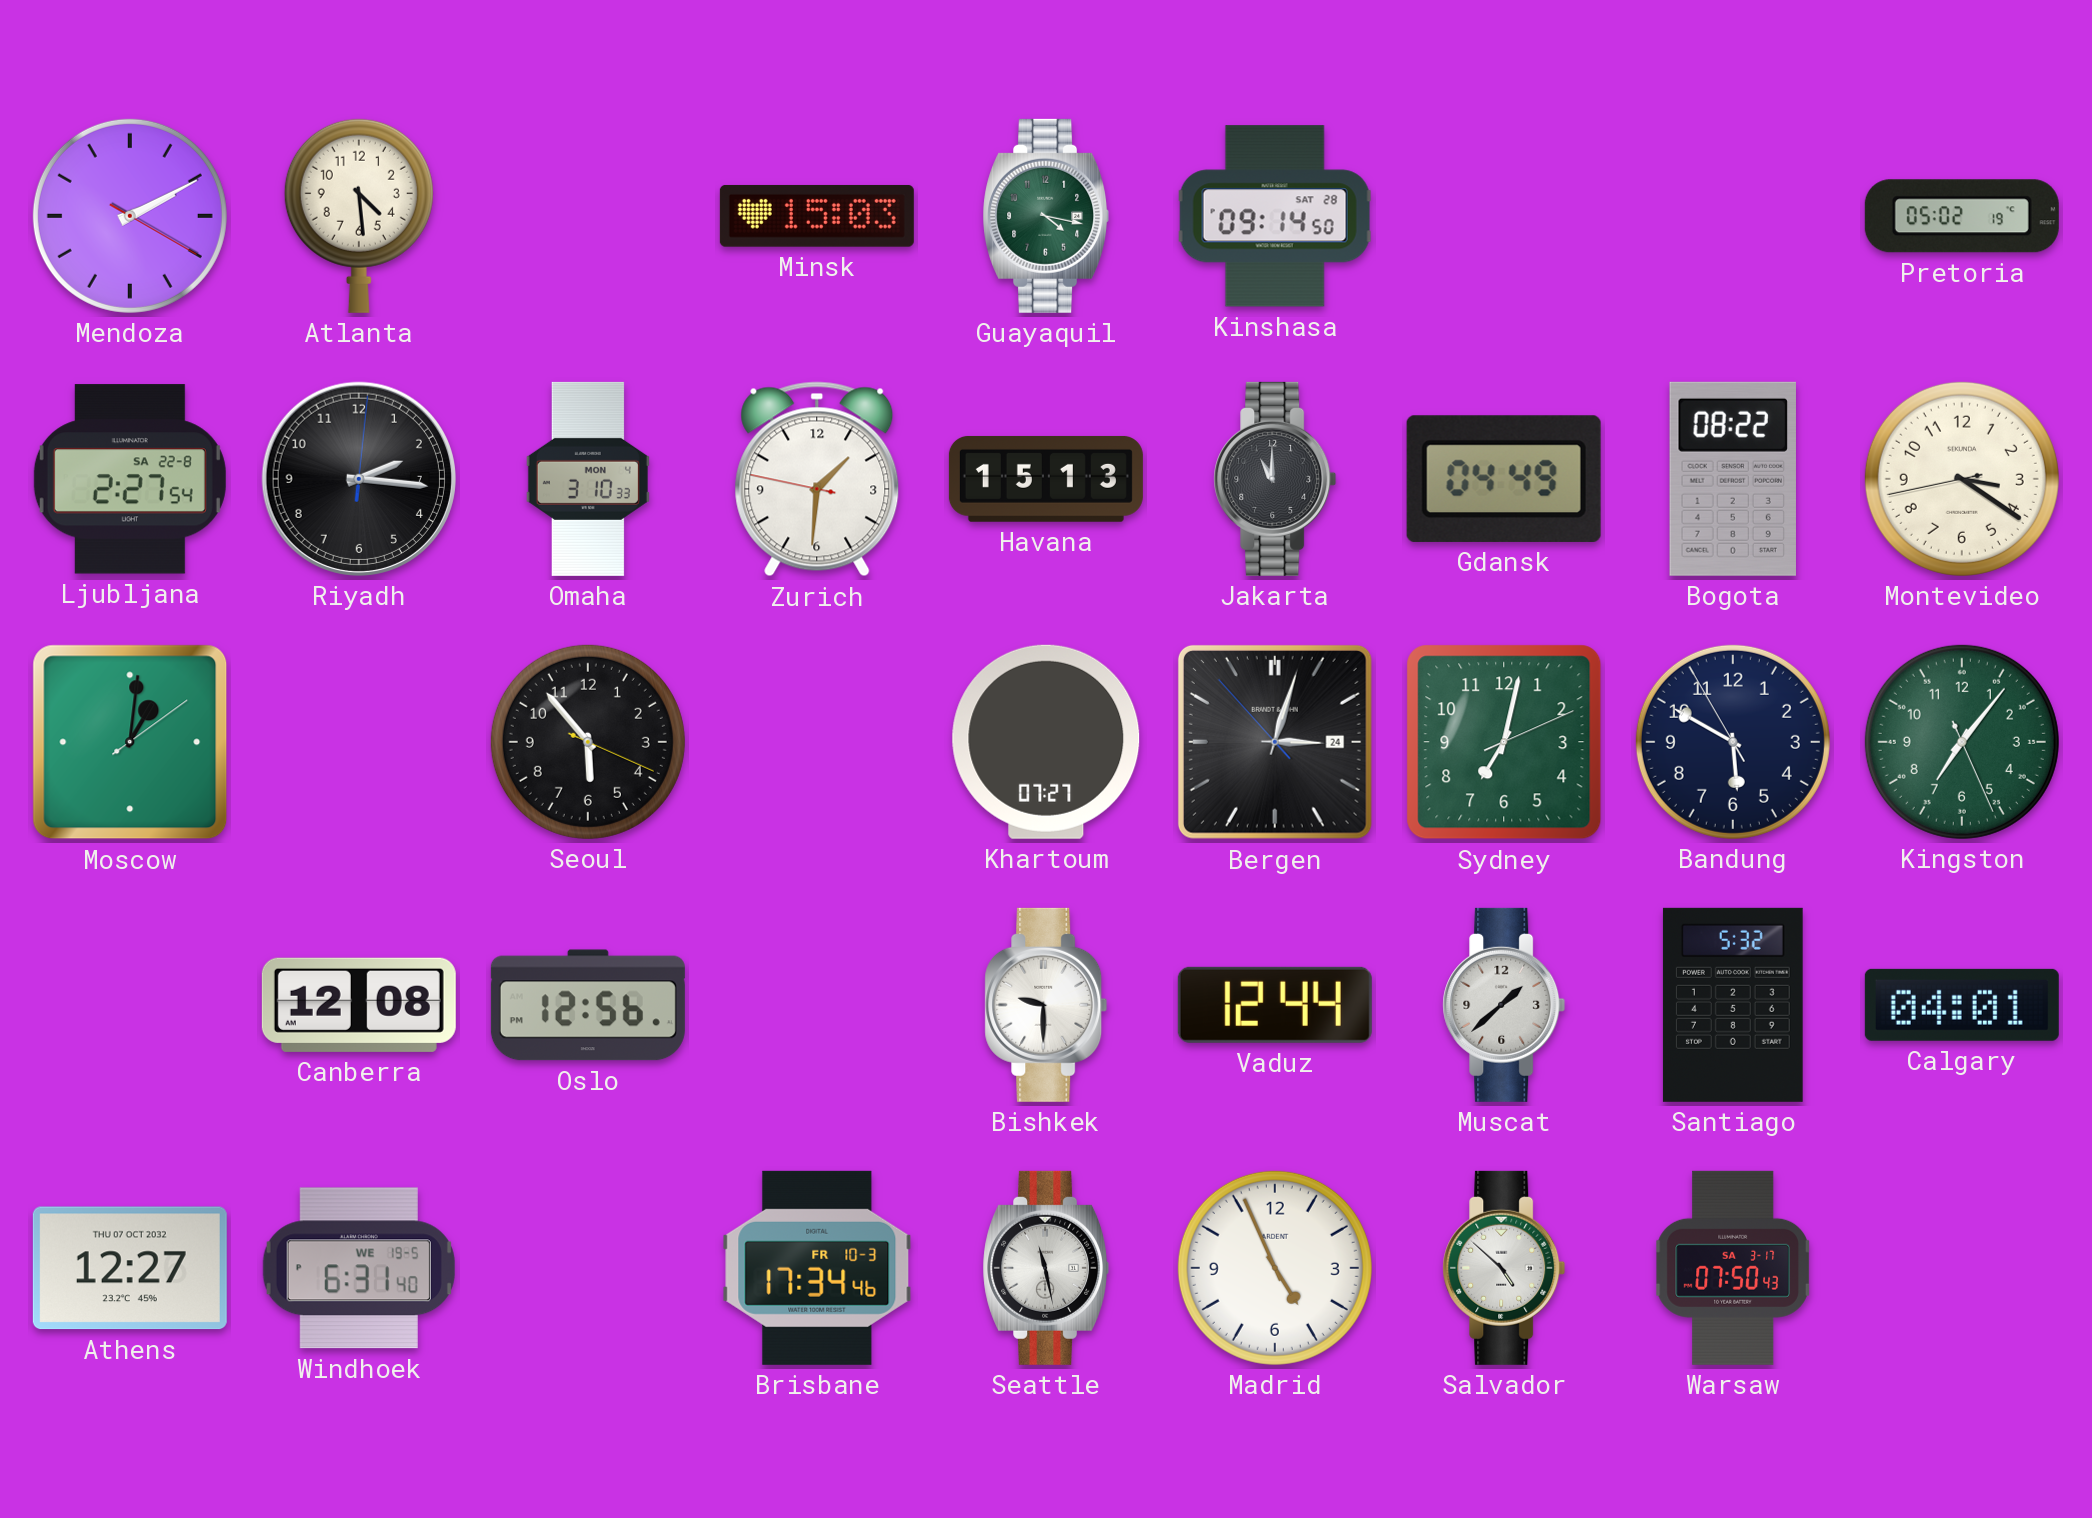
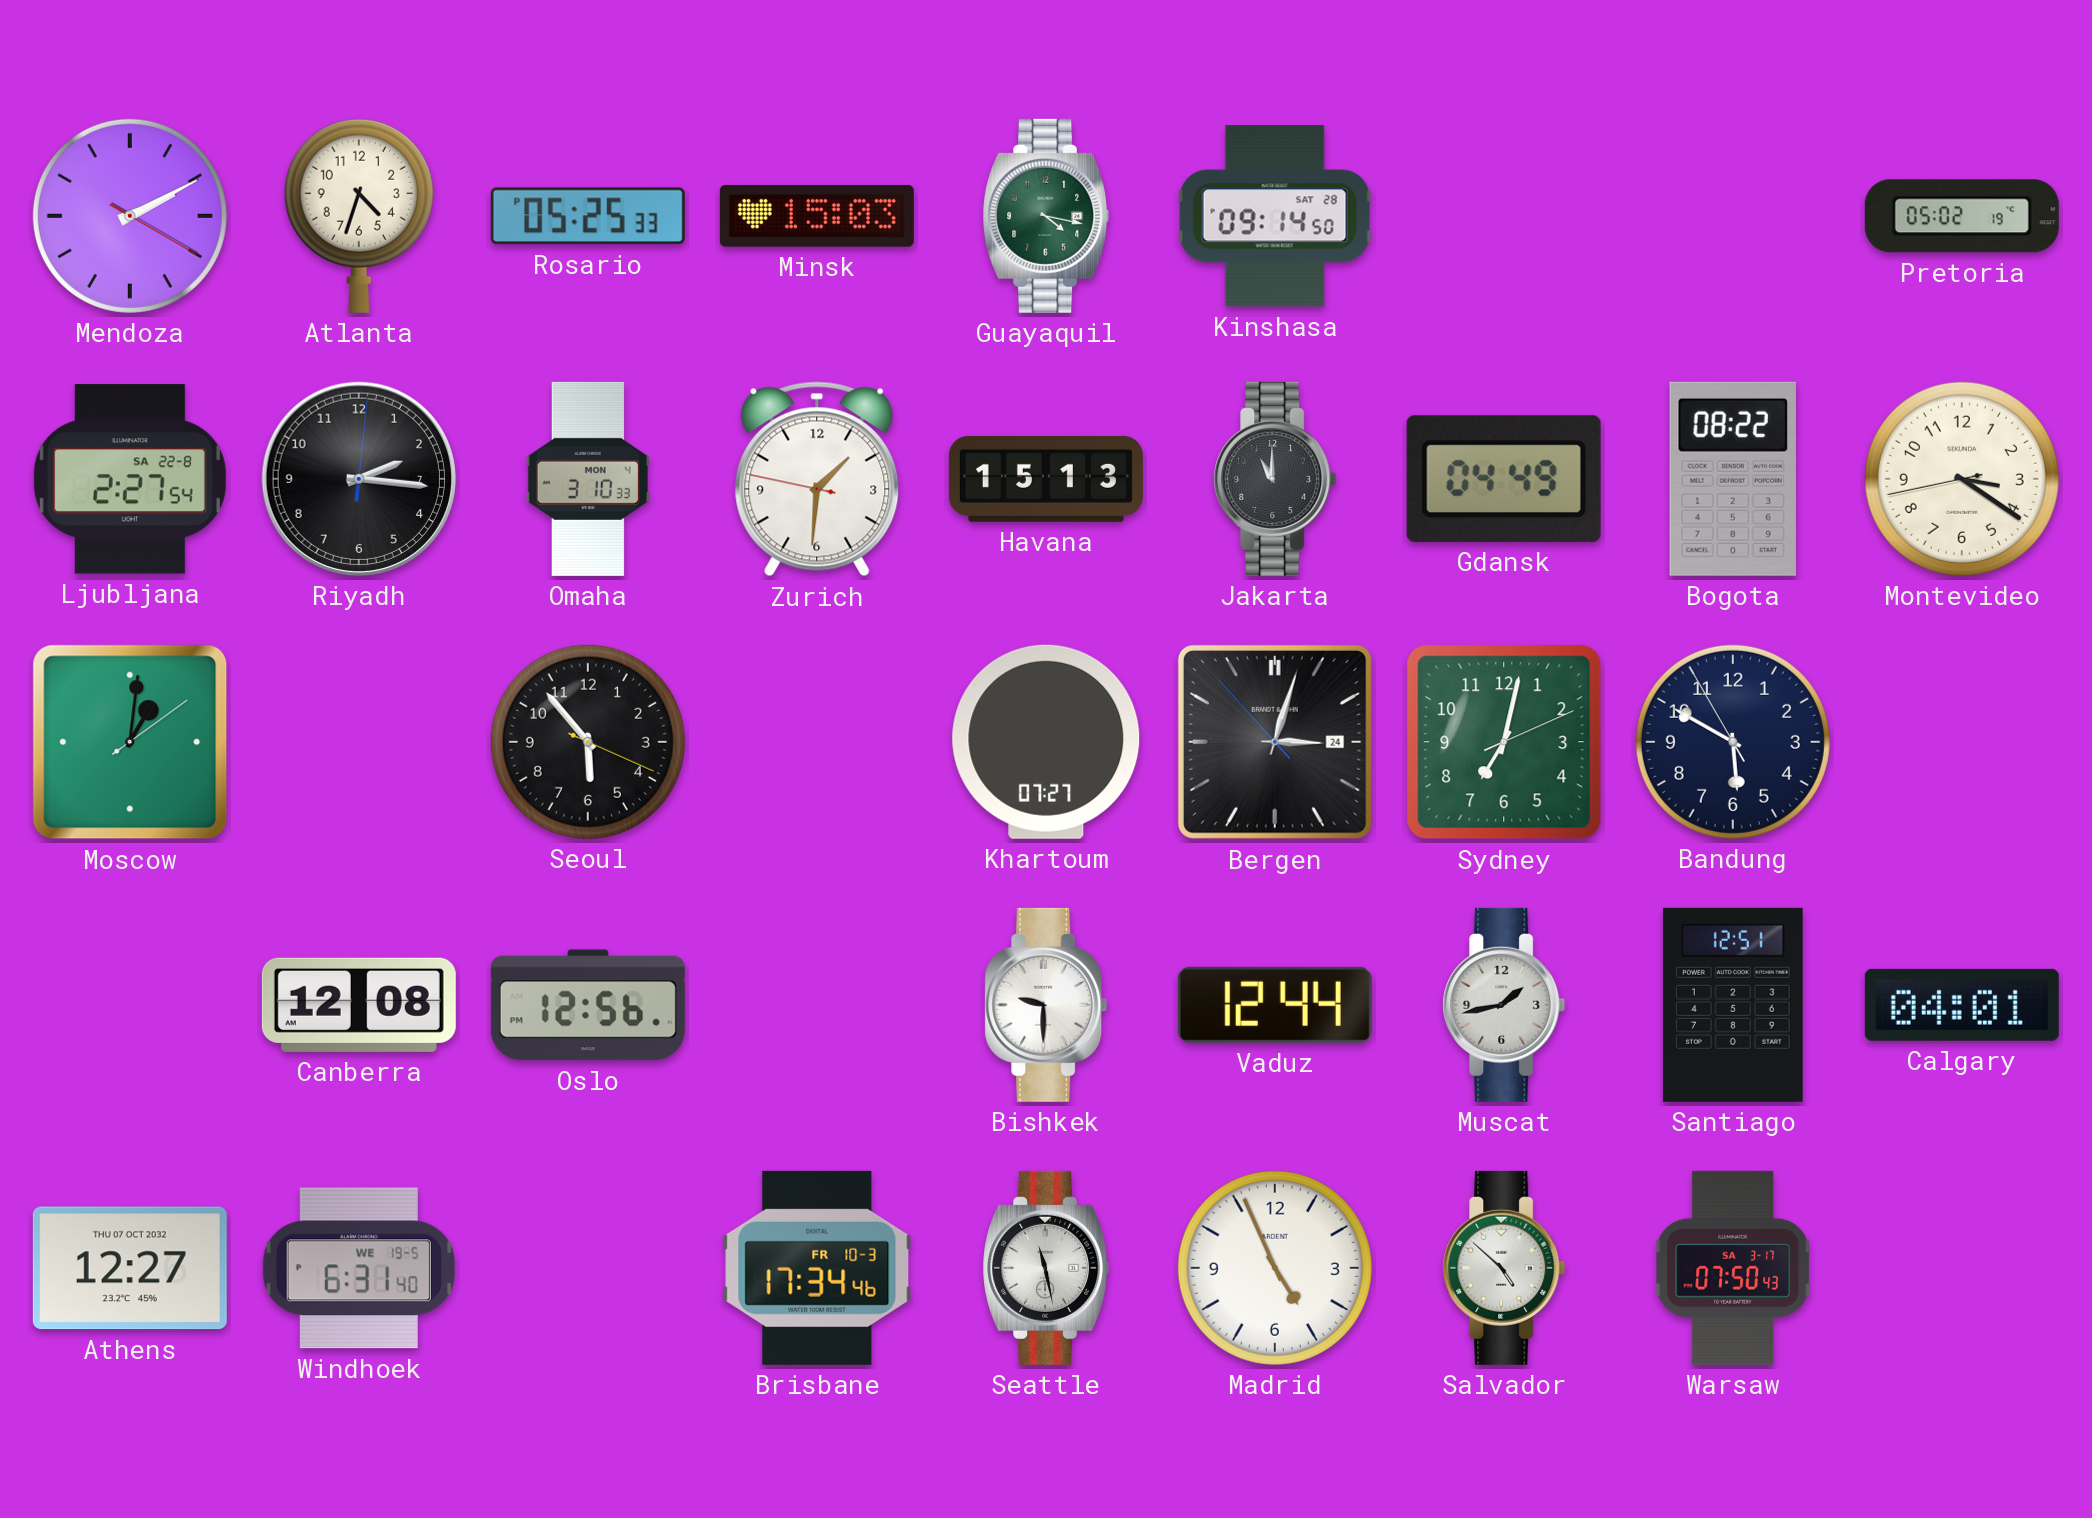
Atlanta: 4:29 -> 4:33 (359, 216)
Rosario: none -> 05:25 (588, 216)
Kingston: 7:06 -> none (1962, 742)
Muscat: 1:38 -> 1:43 (1504, 1005)
Santiago: 5:32 -> 12:51 (1733, 1005)
